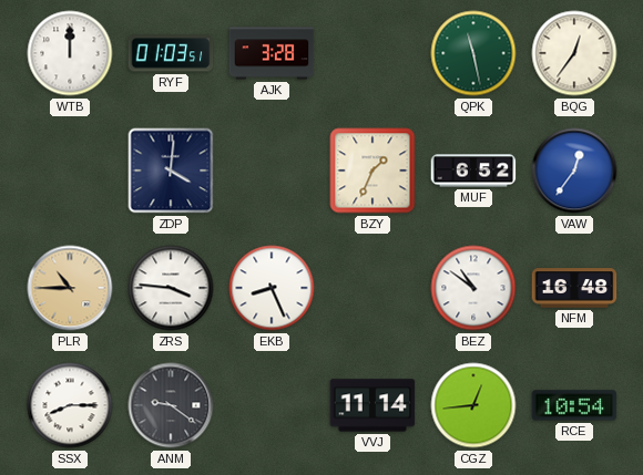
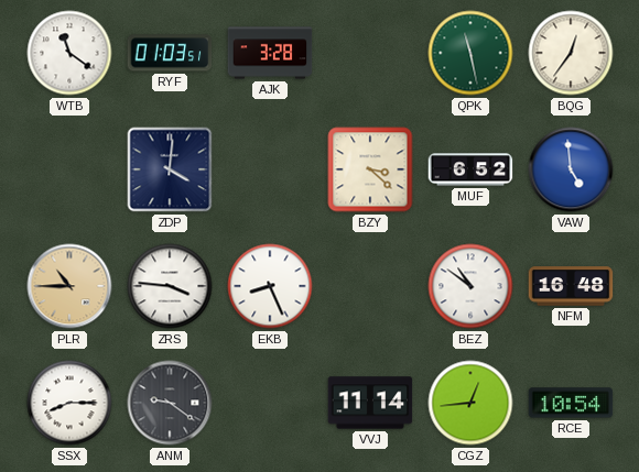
WTB: 12:00 -> 11:21 (69, 53)
BZY: 1:34 -> 3:22 (370, 169)
VAW: 12:36 -> 4:59 (571, 169)
